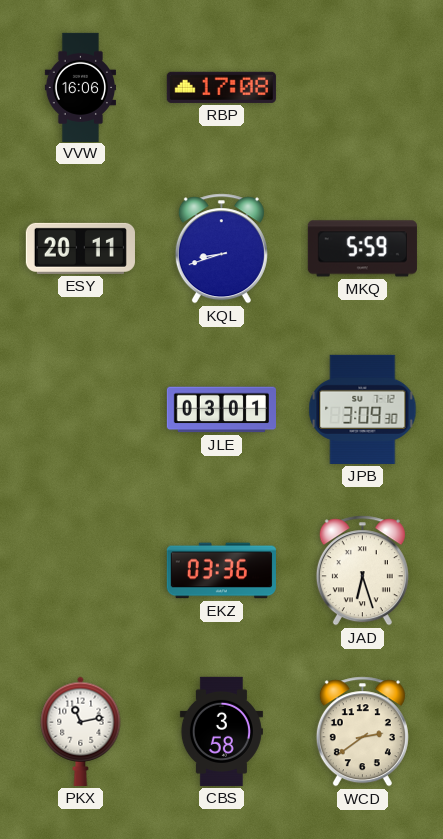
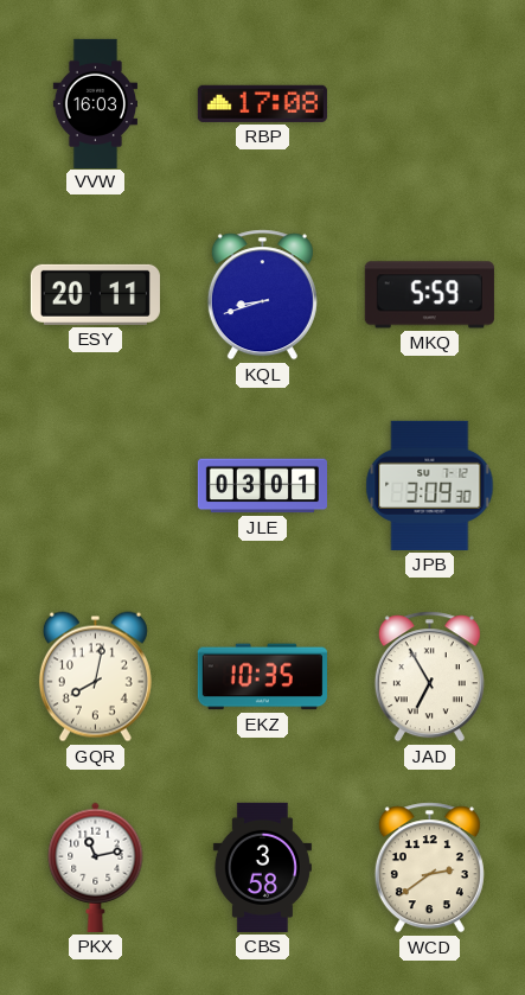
VVW: 16:06 -> 16:03 (95, 103)
GQR: none -> 8:02 (95, 677)
EKZ: 03:36 -> 10:35 (262, 677)
JAD: 6:27 -> 6:55 (429, 677)
